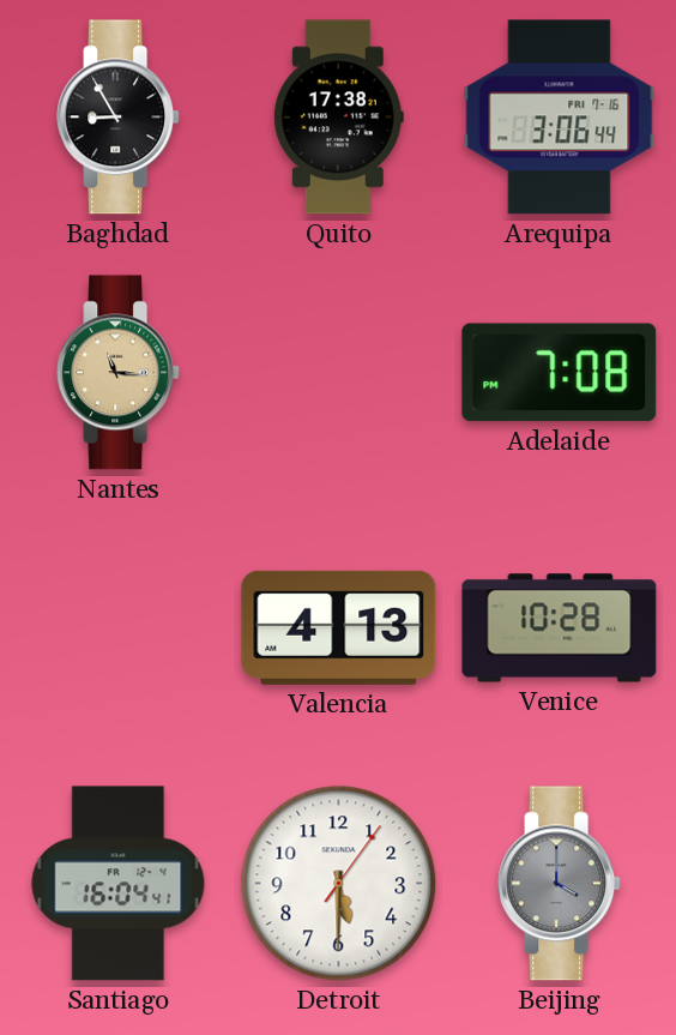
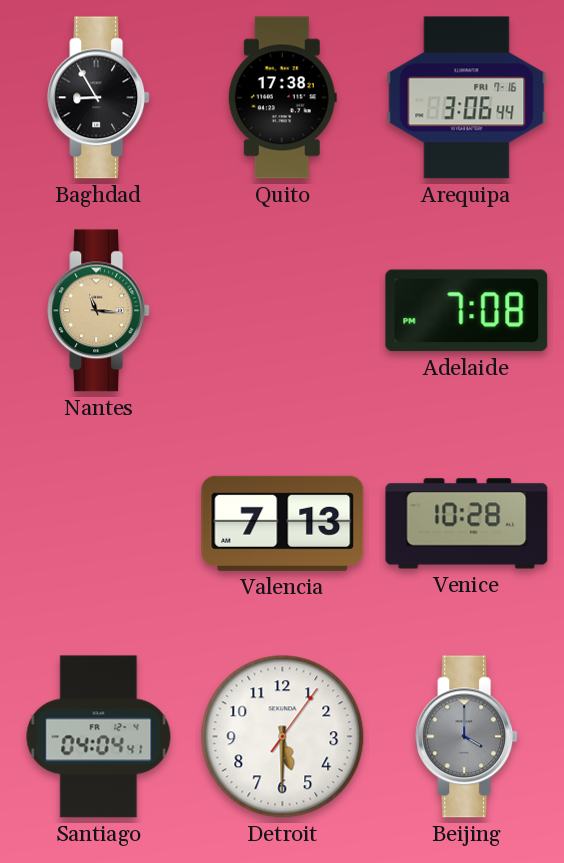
Valencia: 4:13 -> 7:13 (283, 523)
Santiago: 16:04 -> 04:04 (99, 737)
